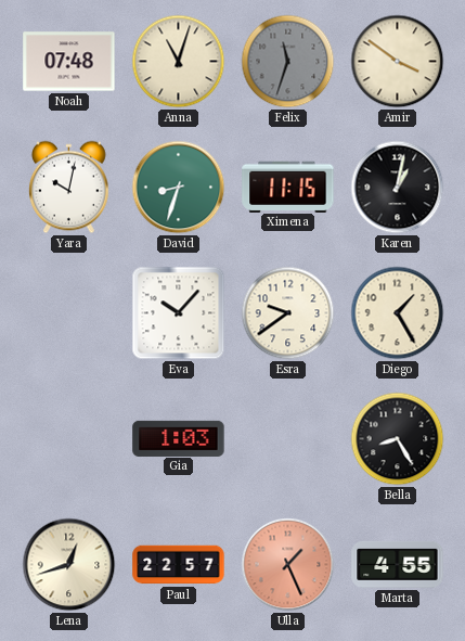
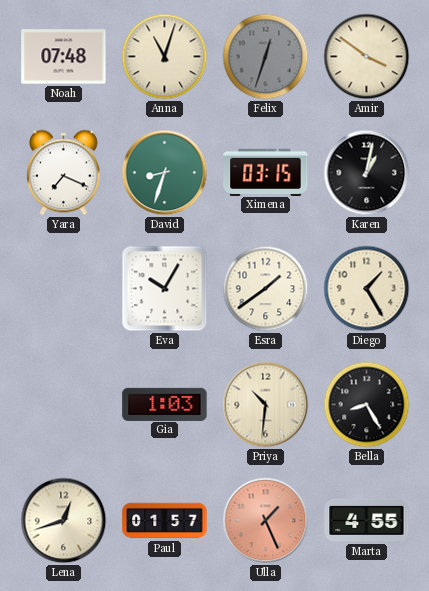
Felix: 11:33 -> 12:33 (266, 57)
Yara: 10:02 -> 7:19 (64, 173)
Ximena: 11:15 -> 03:15 (266, 172)
Eva: 10:07 -> 10:05 (165, 289)
Esra: 9:39 -> 1:39 (266, 289)
Priya: none -> 10:31 (266, 405)
Paul: 22:57 -> 01:57 (165, 521)
